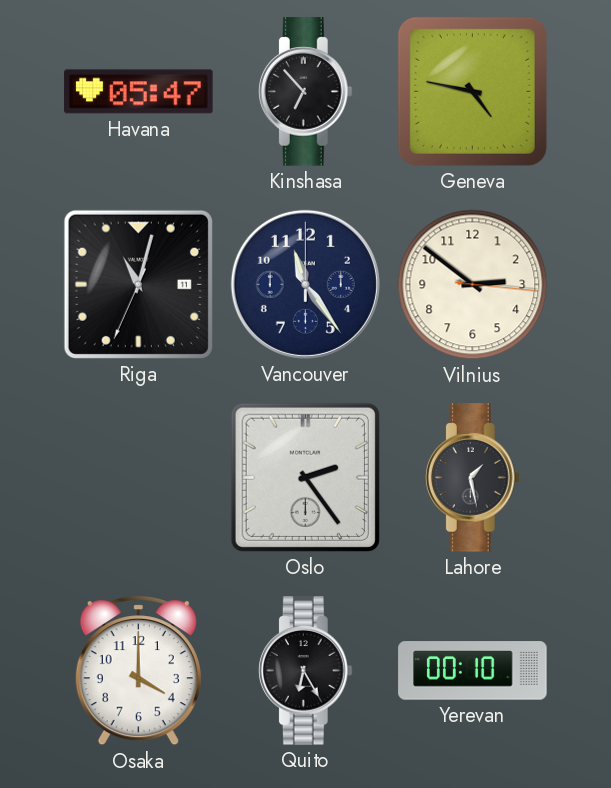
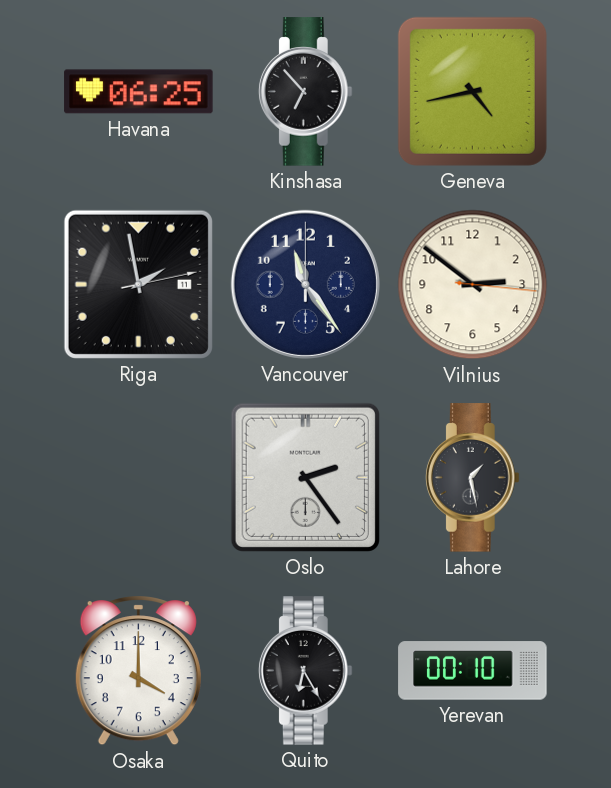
Havana: 05:47 -> 06:25 (139, 92)
Geneva: 4:47 -> 4:43 (472, 91)
Riga: 11:02 -> 1:58 (138, 284)
